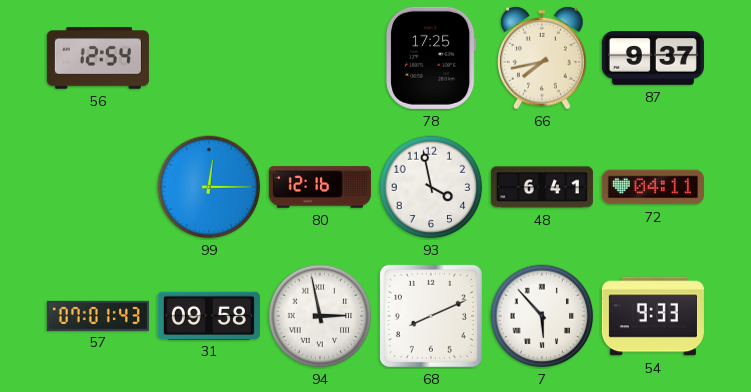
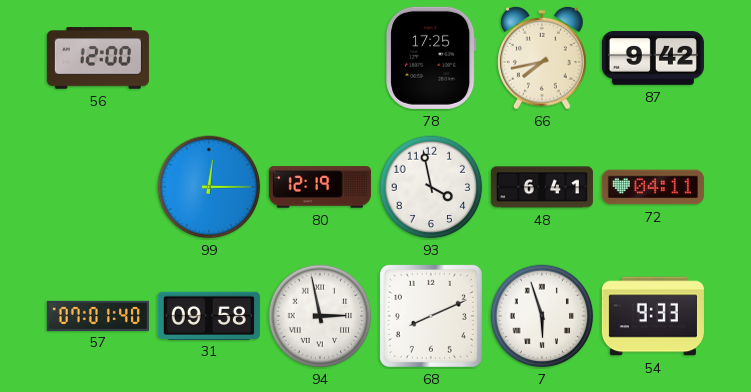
56: 12:54 -> 12:00 (98, 58)
87: 9:37 -> 9:42 (653, 58)
80: 12:16 -> 12:19 (320, 187)
57: 07:01:43 -> 07:01:40 (98, 315)
7: 5:53 -> 5:57 (542, 316)
